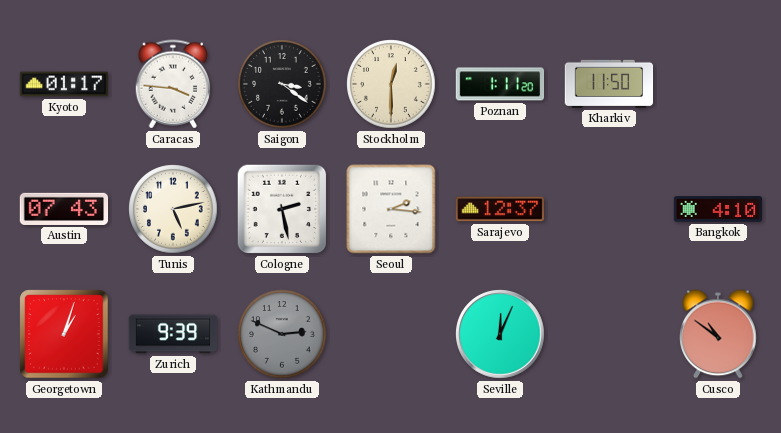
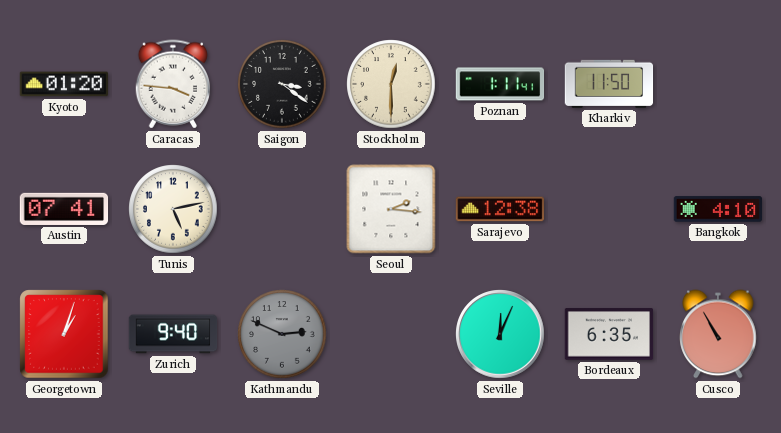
Kyoto: 01:17 -> 01:20 (64, 84)
Poznan: 1:11:20 -> 1:11:41 (500, 84)
Austin: 07:43 -> 07:41 (64, 209)
Cologne: 2:28 -> none (282, 209)
Sarajevo: 12:37 -> 12:38 (500, 209)
Zurich: 9:39 -> 9:40 (173, 334)
Bordeaux: none -> 6:35 (609, 334)
Cusco: 10:51 -> 10:55 (718, 334)
